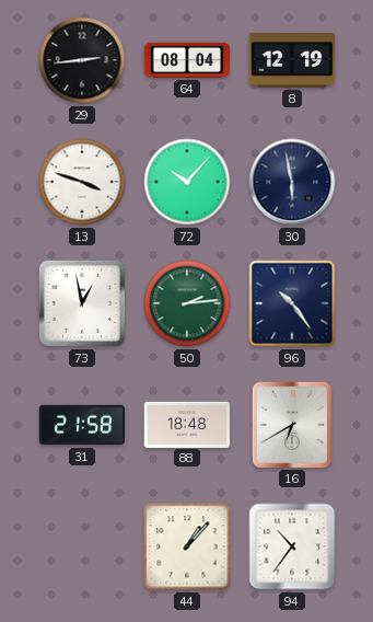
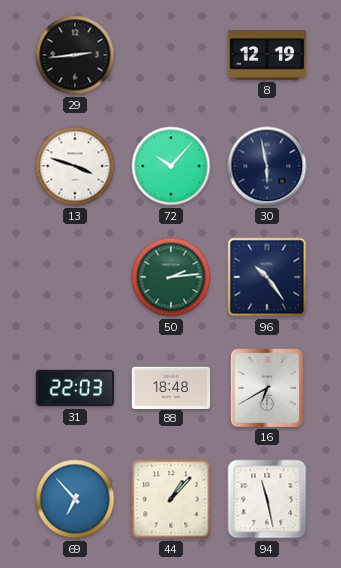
64: 08:04 -> none (187, 60)
73: 12:58 -> none (82, 303)
31: 21:58 -> 22:03 (75, 388)
69: none -> 6:53 (75, 499)
94: 10:36 -> 11:28 (267, 499)
